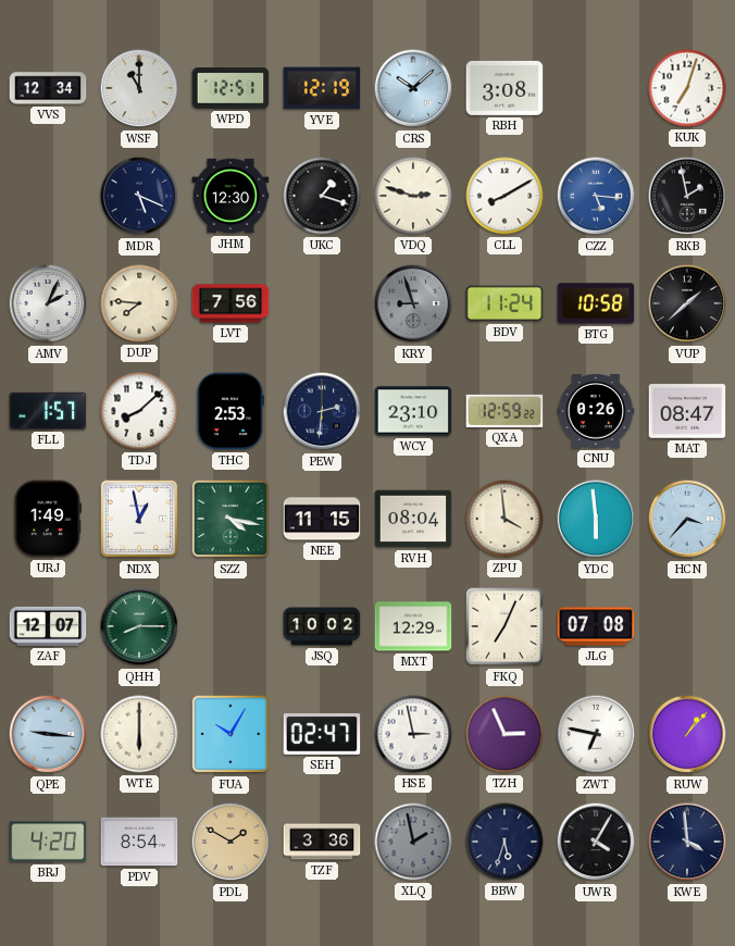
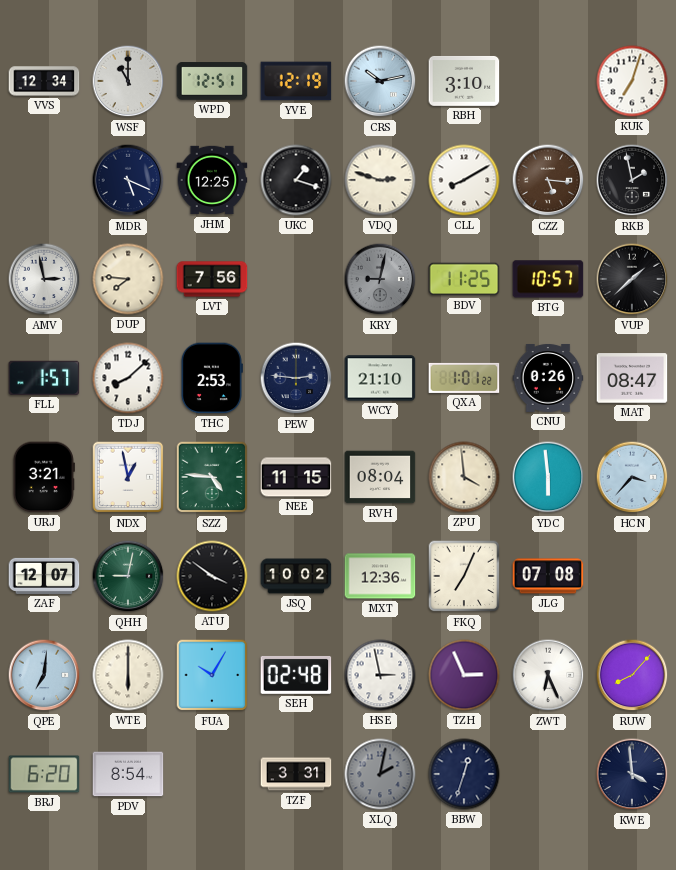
CRS: 10:08 -> 10:13 (380, 81)
RBH: 3:08 -> 3:10 (464, 81)
JHM: 12:30 -> 12:25 (212, 180)
CZZ dial: blue -> brown (548, 180)
AMV: 2:04 -> 2:58 (44, 279)
KRY: 8:57 -> 9:02 (380, 279)
BDV: 11:24 -> 11:25 (464, 279)
BTG: 10:58 -> 10:57 (548, 279)
PEW: 2:31 -> 2:46 (296, 378)
WCY: 23:10 -> 21:10 (380, 378)
QXA: 12:59 -> 1:01 (464, 378)
URJ: 1:49 -> 3:21 (44, 477)
SZZ: 4:17 -> 4:46 (212, 477)
QHH: 8:15 -> 9:02 (128, 576)
ATU: none -> 3:51 (212, 576)
MXT: 12:29 -> 12:36 (380, 576)
QPE: 9:16 -> 7:01 (44, 675)
SEH: 02:47 -> 02:48 (296, 675)
ZWT: 6:47 -> 6:26 (548, 675)
RUW: 1:07 -> 8:07 (632, 675)
BRJ: 4:20 -> 6:20 (44, 774)
PDL: 1:50 -> none (231, 842)
TZF: 3:36 -> 3:31 (296, 774)
XLQ: 1:58 -> 2:02 (380, 774)
BBW: 5:33 -> 12:33 (464, 774)
UWR: 4:05 -> none (596, 842)
